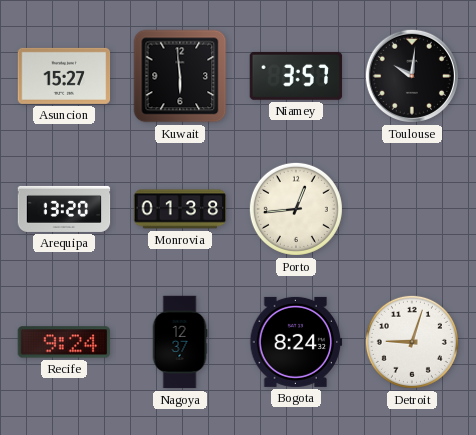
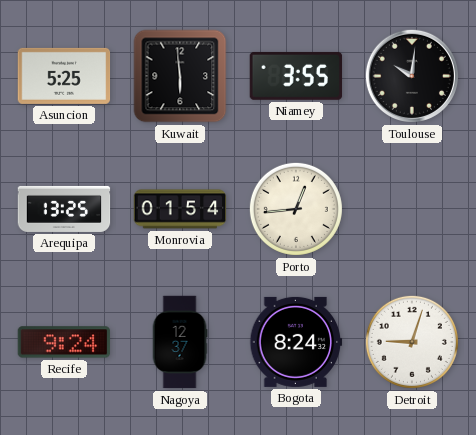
Asuncion: 15:27 -> 5:25 (64, 76)
Niamey: 3:57 -> 3:55 (296, 76)
Arequipa: 13:20 -> 13:25 (64, 209)
Monrovia: 01:38 -> 01:54 (180, 209)
